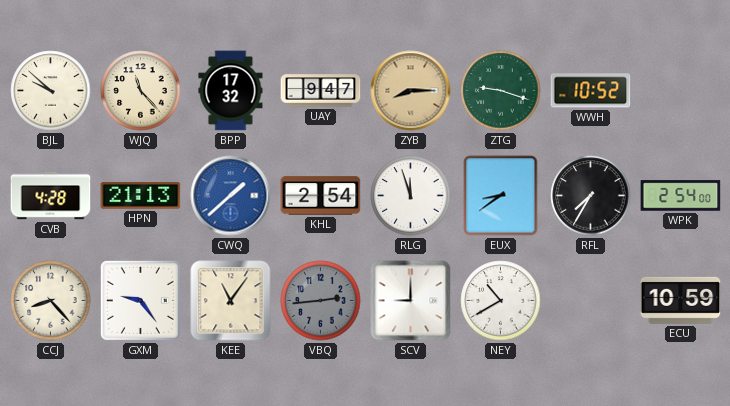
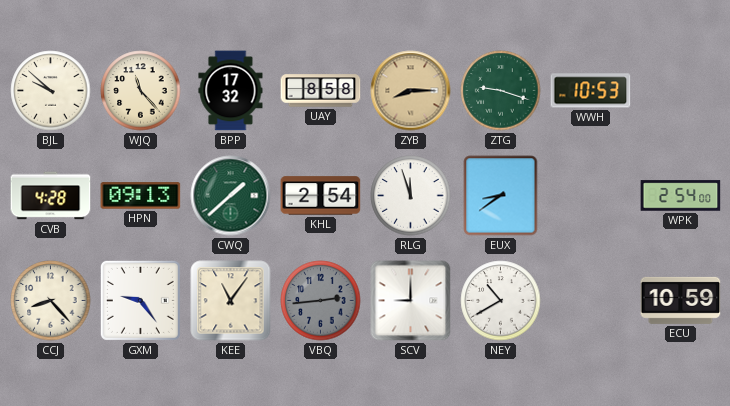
UAY: 9:47 -> 8:58 (321, 91)
WWH: 10:52 -> 10:53 (591, 91)
HPN: 21:13 -> 09:13 (141, 196)
CWQ dial: blue -> green (231, 196)
RFL: 7:35 -> none (591, 196)
